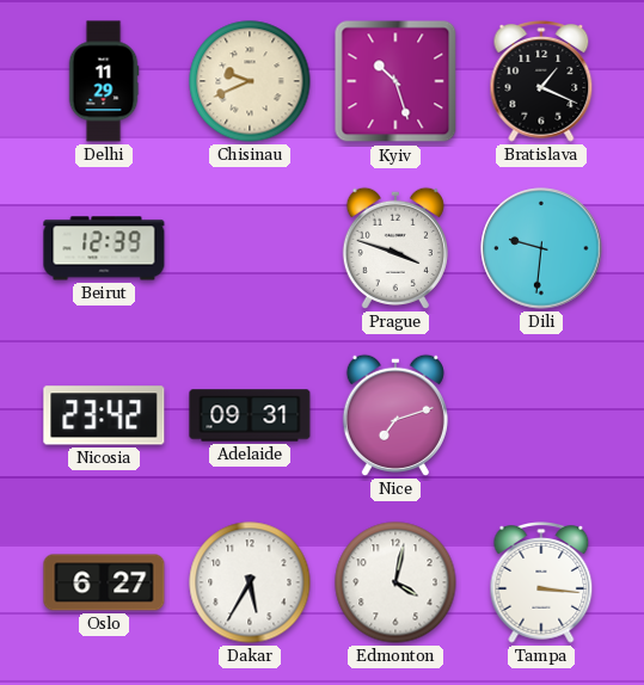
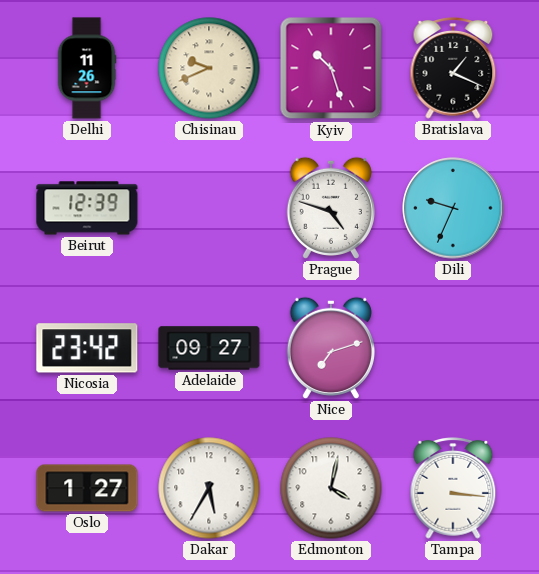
Delhi: 11:29 -> 11:26 (87, 68)
Prague: 3:48 -> 4:48 (331, 208)
Dili: 9:31 -> 9:34 (453, 208)
Adelaide: 09:31 -> 09:27 (209, 348)
Oslo: 6:27 -> 1:27 (87, 488)
